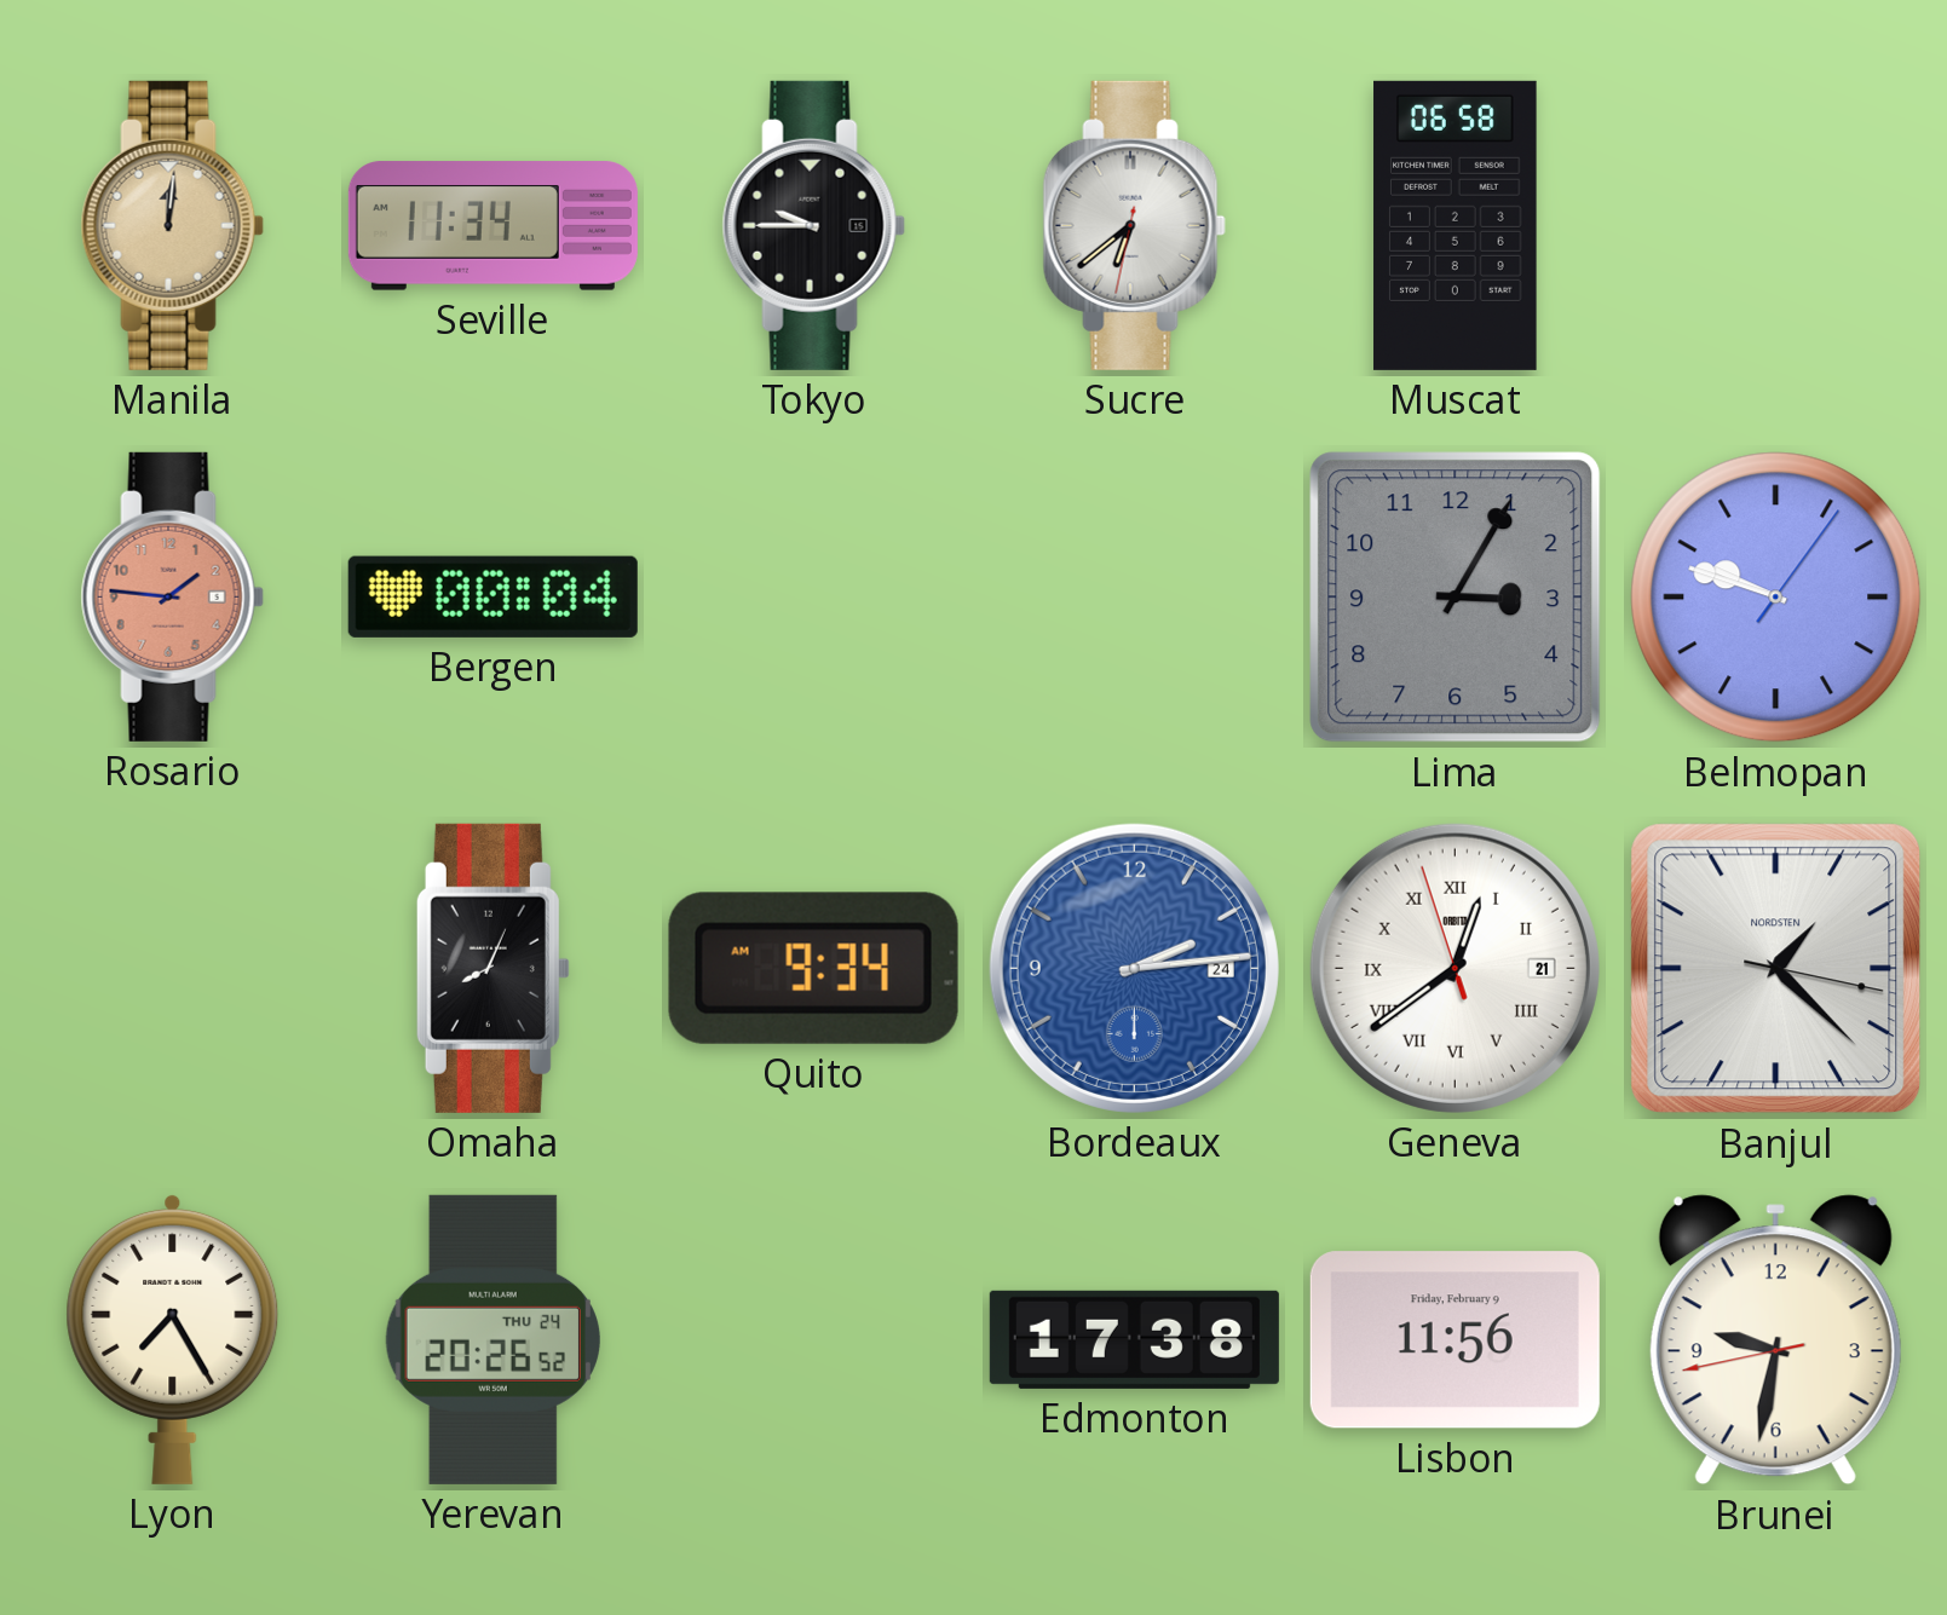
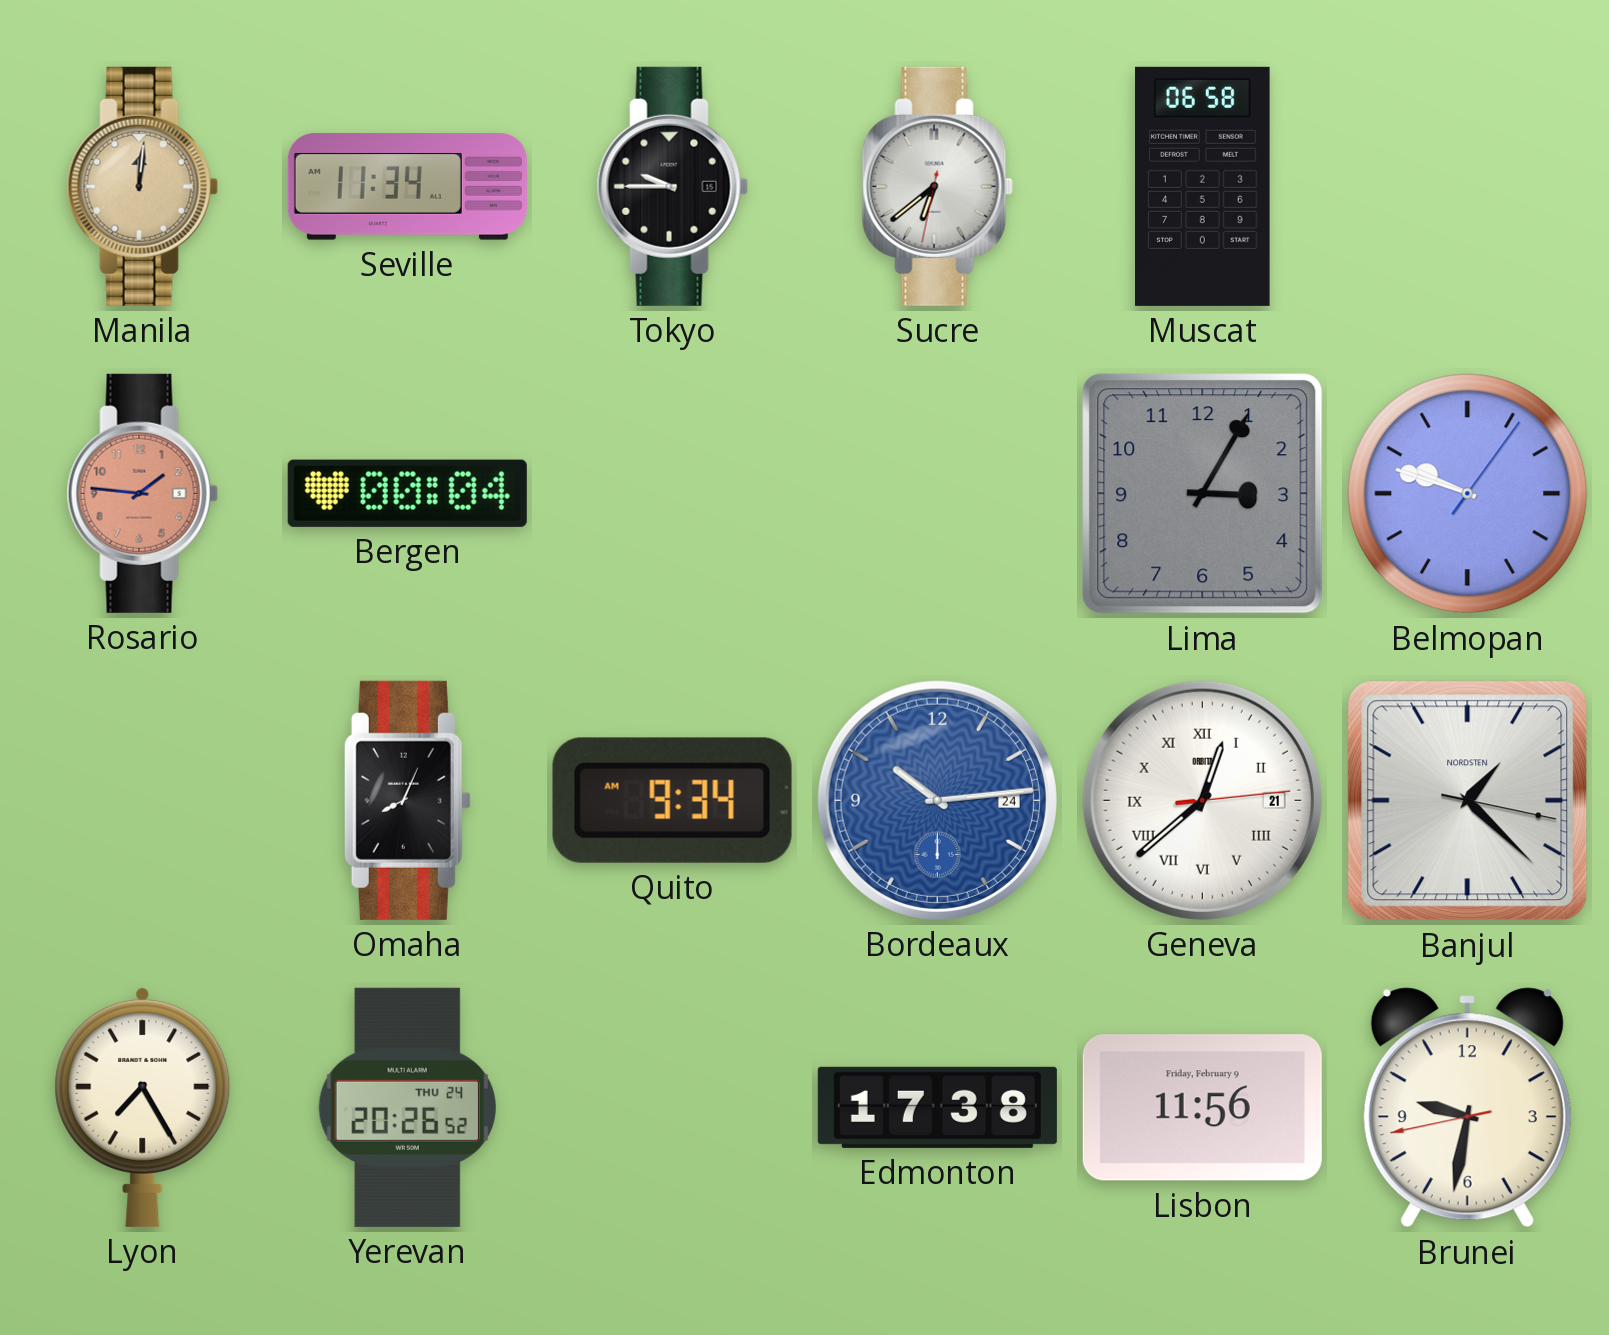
Bordeaux: 2:14 -> 10:14 (937, 800)
Geneva: 12:38:57 -> 12:38:14 (1202, 800)
